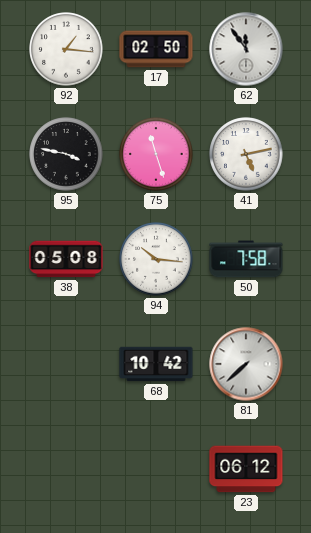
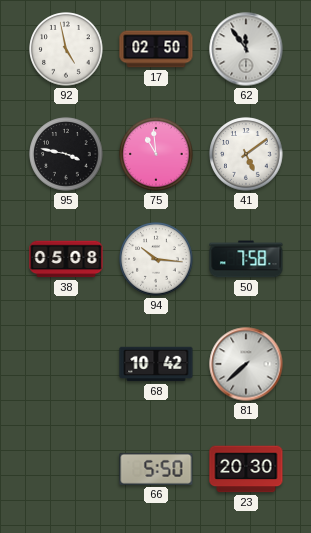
92: 1:16 -> 4:58 (66, 49)
75: 11:27 -> 10:59 (156, 154)
41: 5:13 -> 5:09 (246, 154)
66: none -> 5:50 (156, 469)
23: 06:12 -> 20:30 (246, 469)
